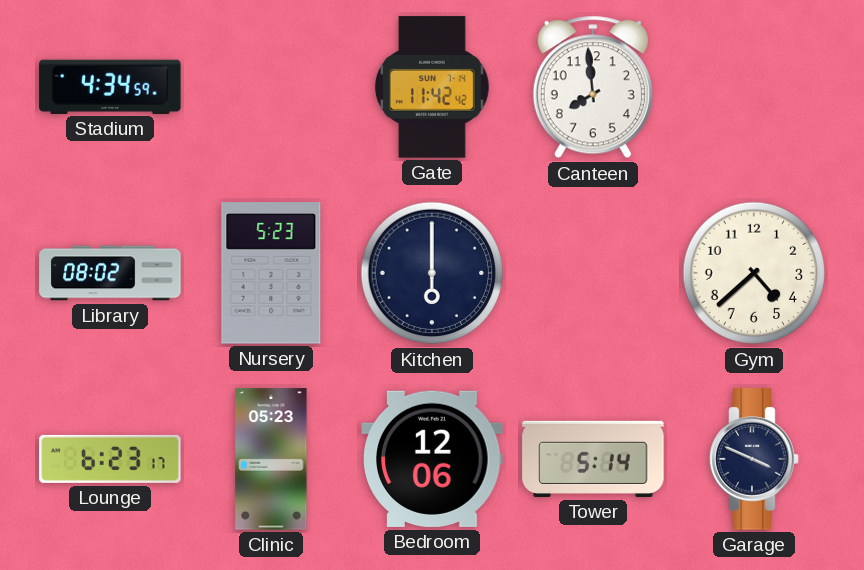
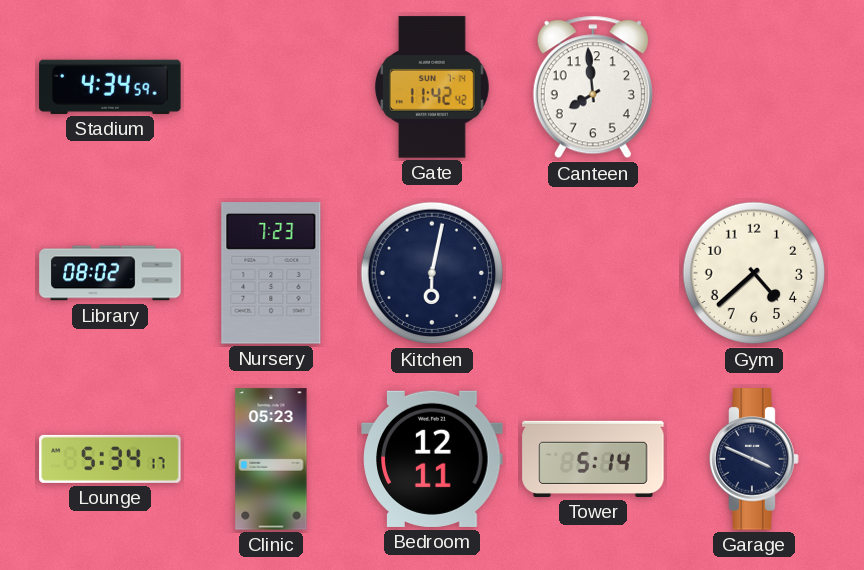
Nursery: 5:23 -> 7:23 (271, 273)
Kitchen: 6:00 -> 6:02 (432, 273)
Lounge: 6:23 -> 5:34 (110, 459)
Bedroom: 12:06 -> 12:11 (432, 459)
